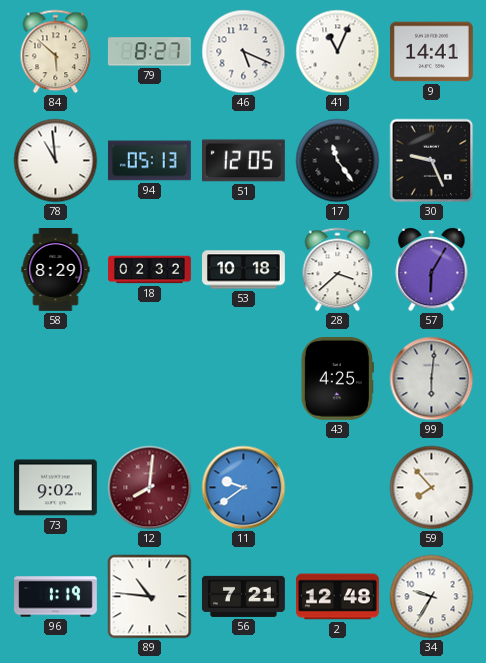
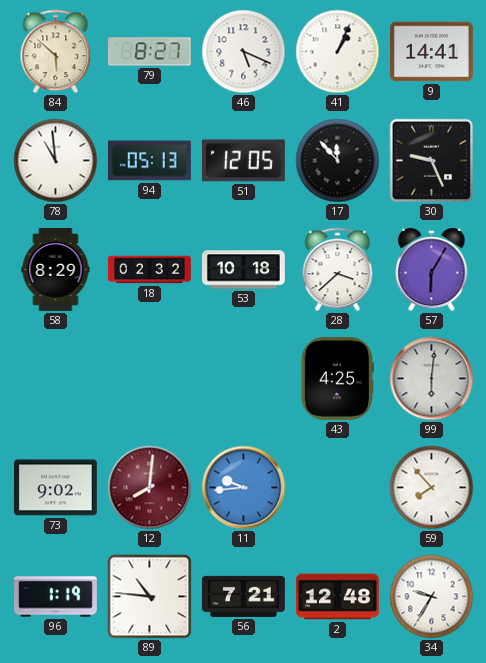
41: 11:04 -> 1:04 (338, 52)
17: 11:24 -> 11:53 (338, 161)
11: 9:39 -> 9:44 (244, 488)
